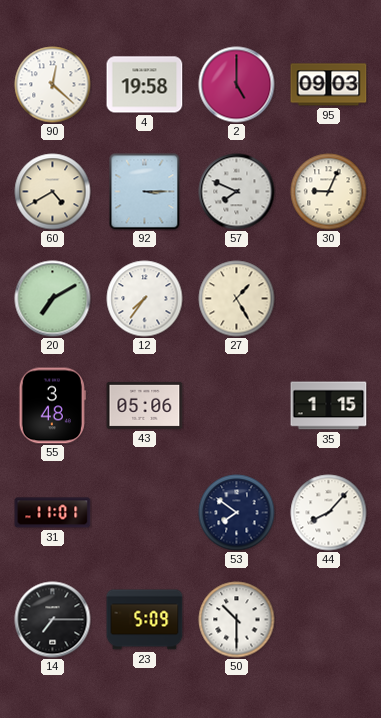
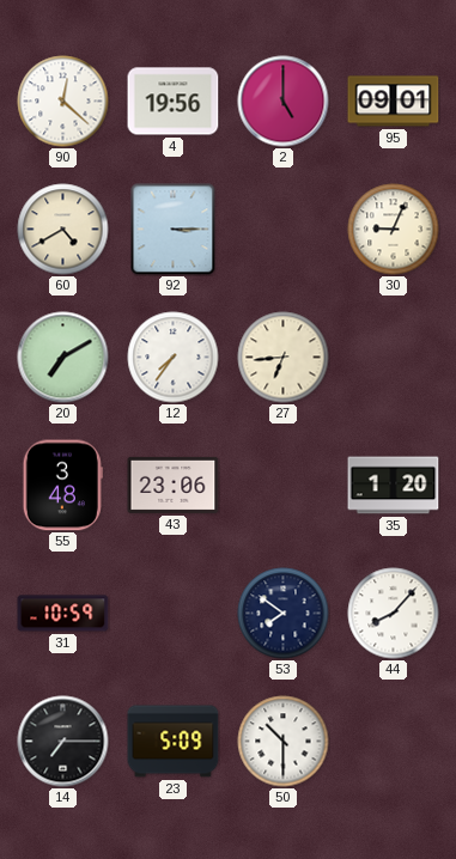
4: 19:58 -> 19:56 (174, 102)
95: 09:03 -> 09:01 (394, 102)
57: 7:49 -> none (237, 192)
27: 1:25 -> 6:44 (284, 358)
43: 05:06 -> 23:06 (174, 485)
35: 1:15 -> 1:20 (394, 486)
31: 11:01 -> 10:59 (63, 614)
